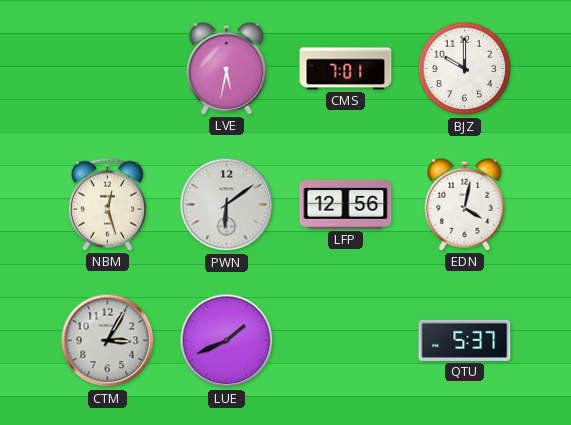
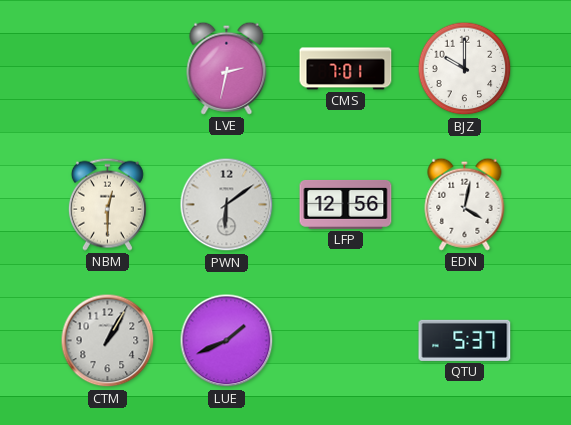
LVE: 5:32 -> 2:32 (227, 68)
NBM: 12:27 -> 12:30 (107, 204)
CTM: 3:05 -> 1:05 (108, 341)
